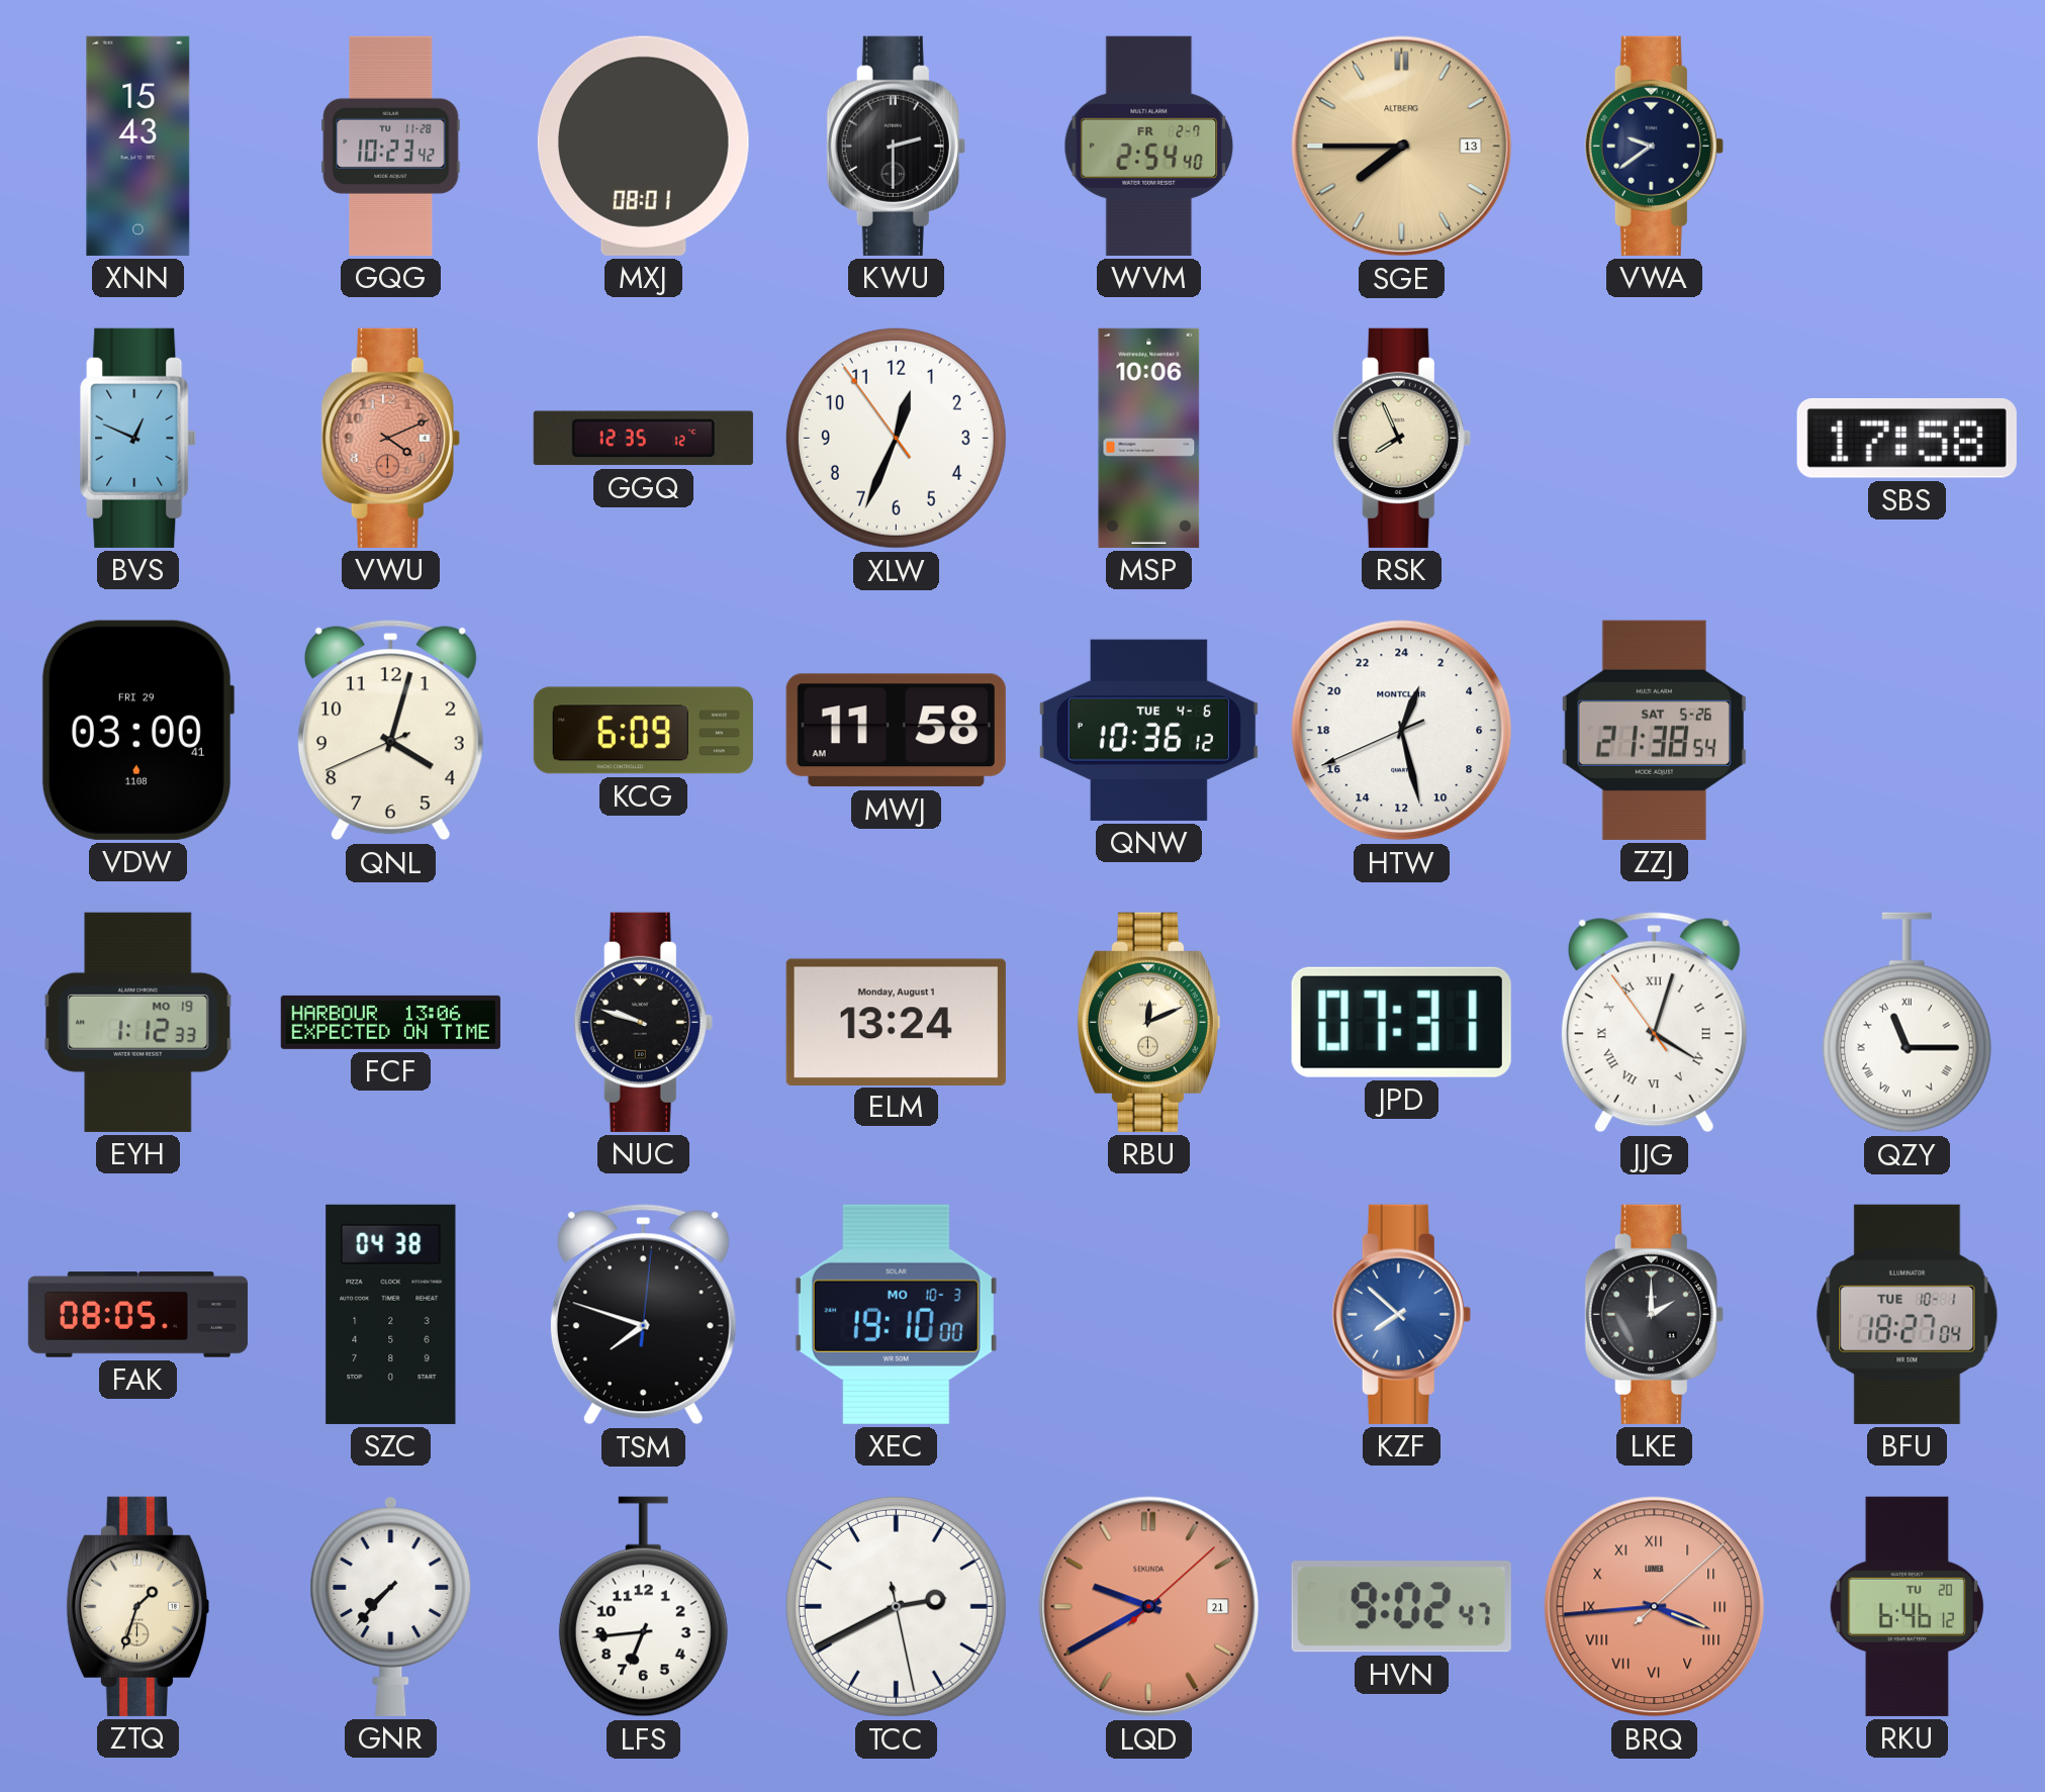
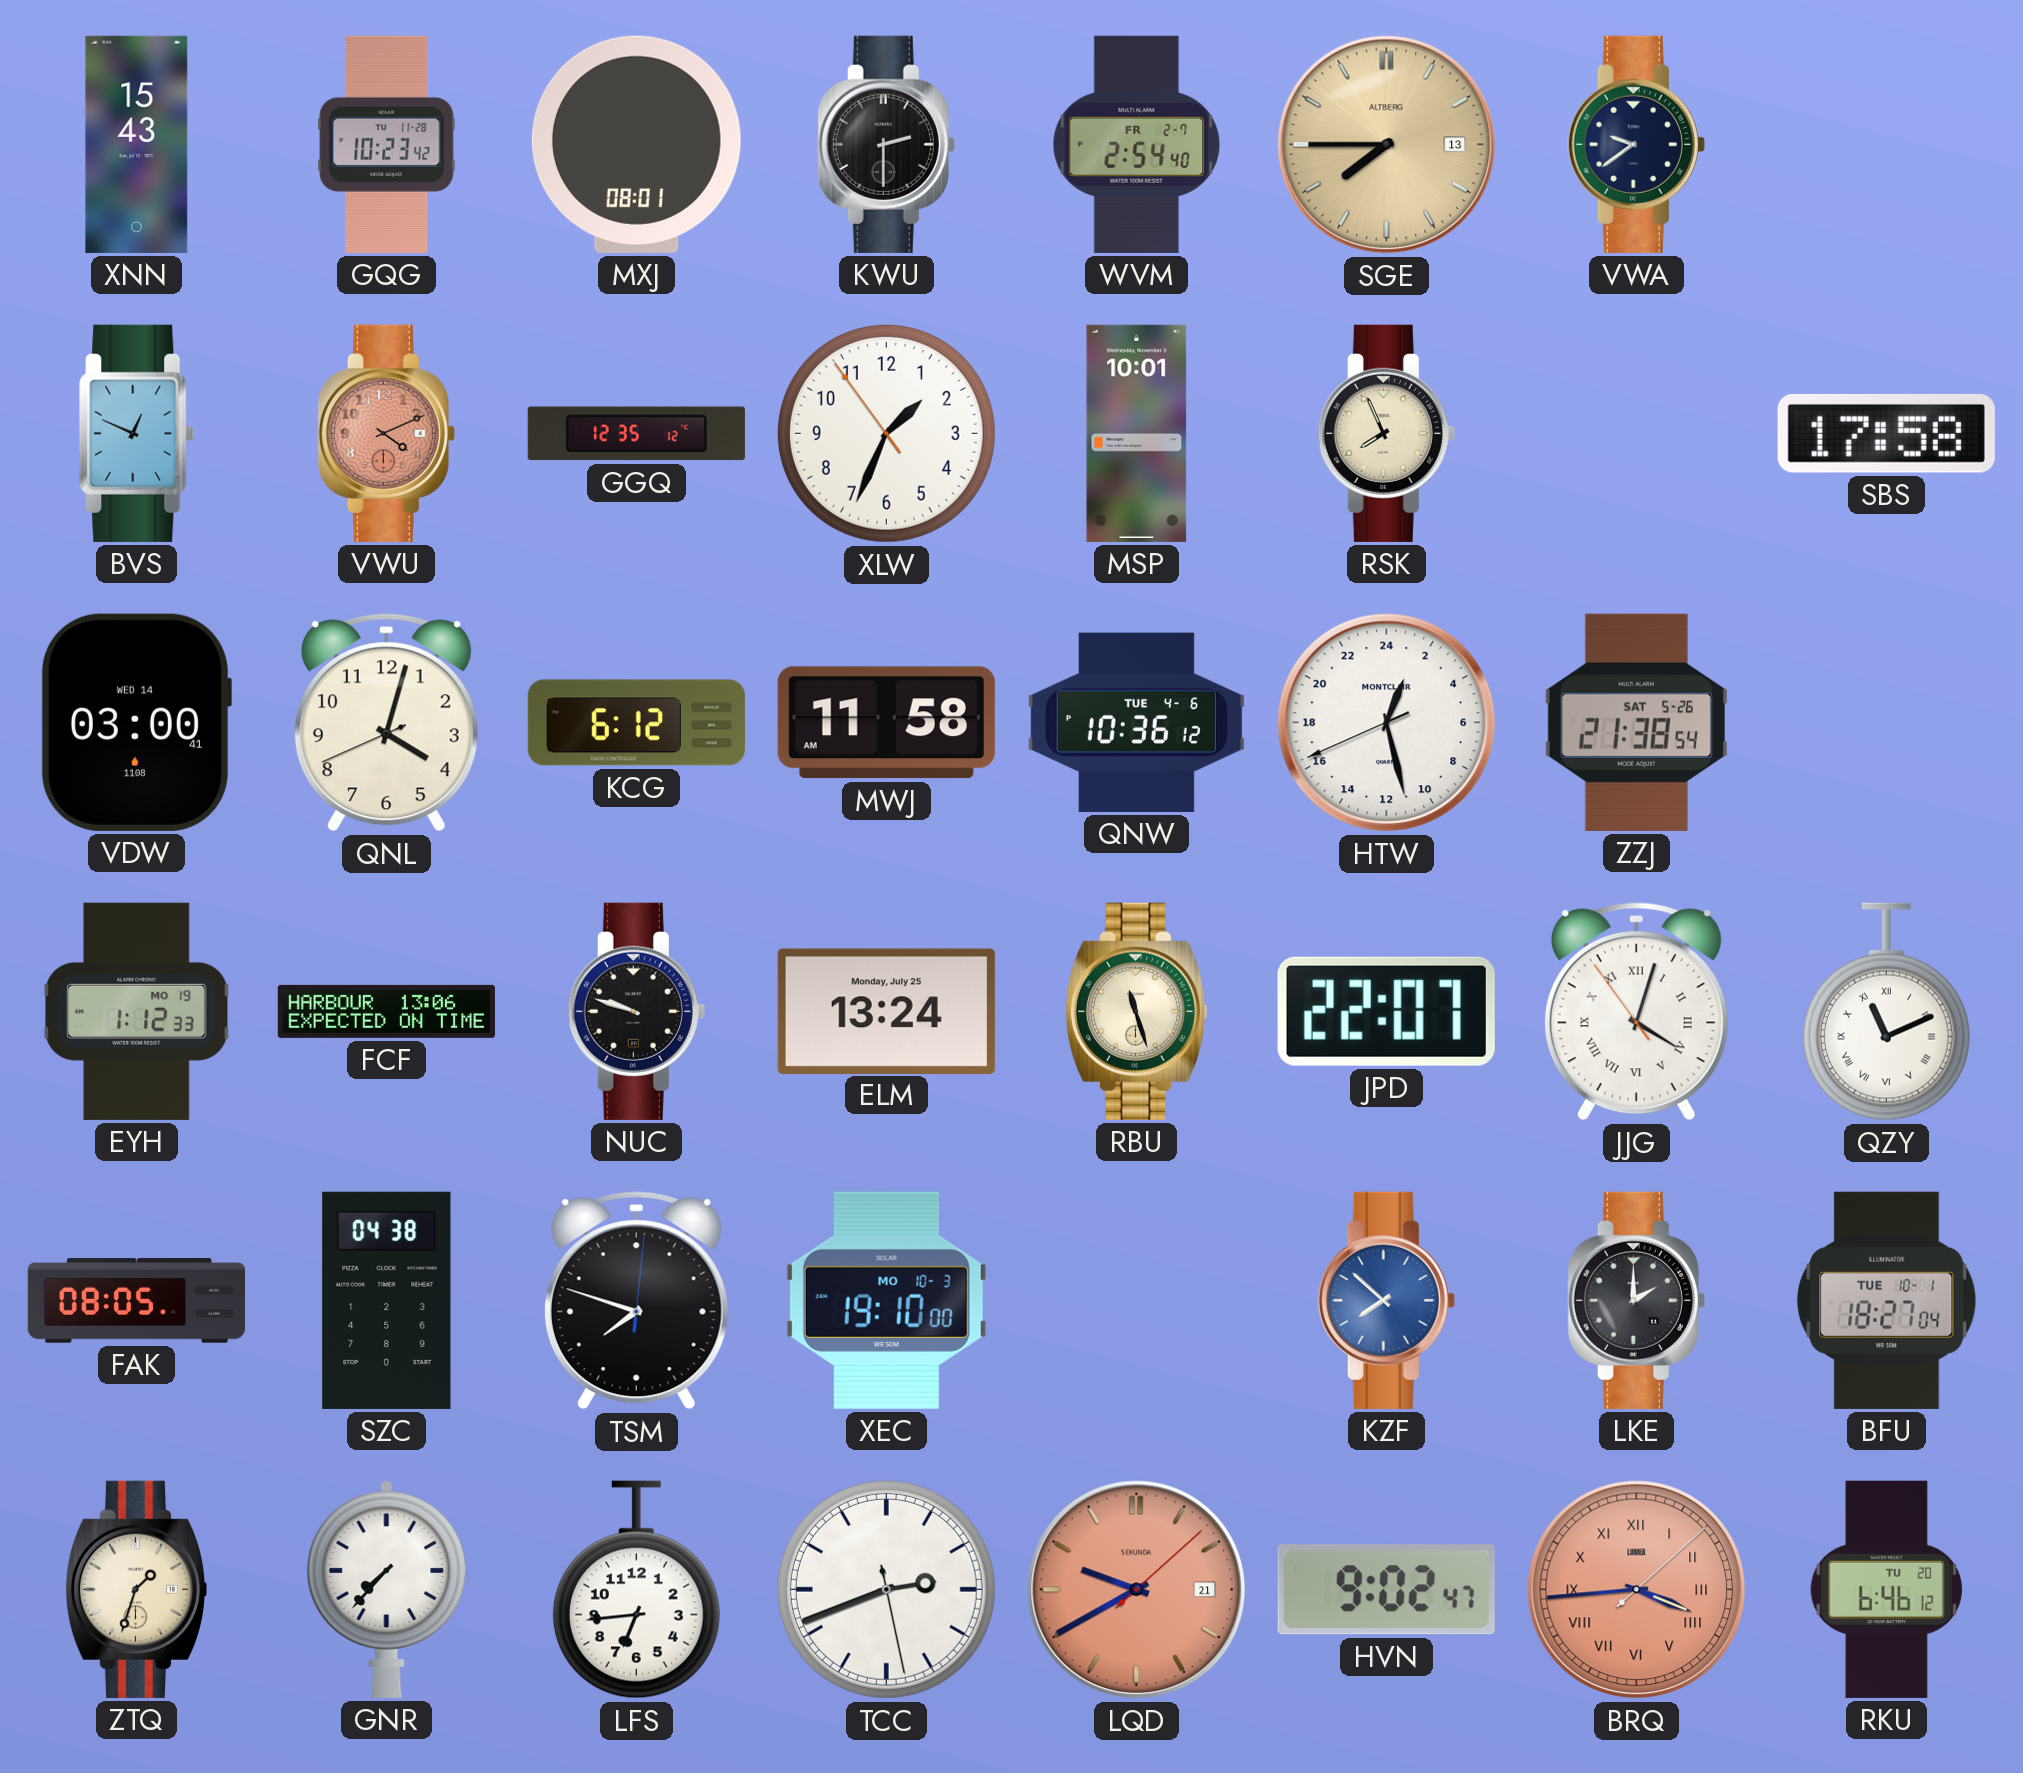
XLW: 12:33 -> 1:33 (886, 433)
MSP: 10:06 -> 10:01 (1137, 433)
VDW date: FRI 29 -> WED 14 (136, 722)
KCG: 6:09 -> 6:12 (636, 723)
ELM date: Monday, August 1 -> Monday, July 25 (886, 1011)
RBU: 12:11 -> 11:27 (1135, 1011)
JPD: 07:31 -> 22:07 (1386, 1011)
QZY: 11:15 -> 11:11 (1886, 1012)
TCC: 2:40 -> 2:41 (886, 1589)
